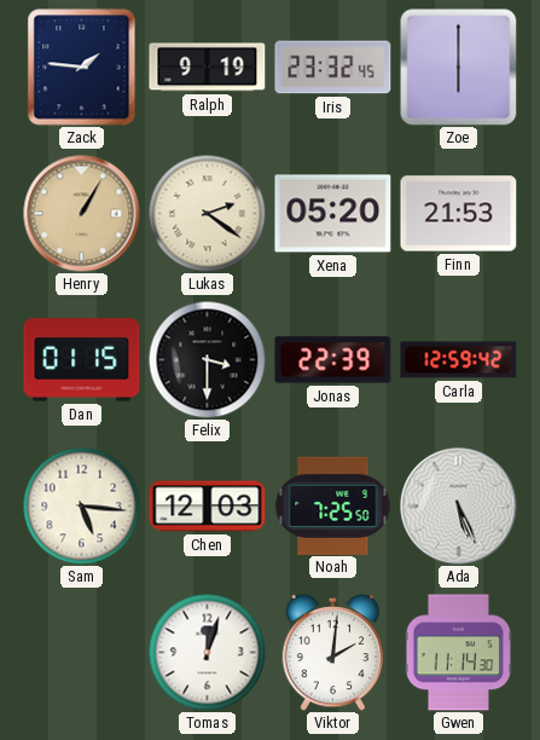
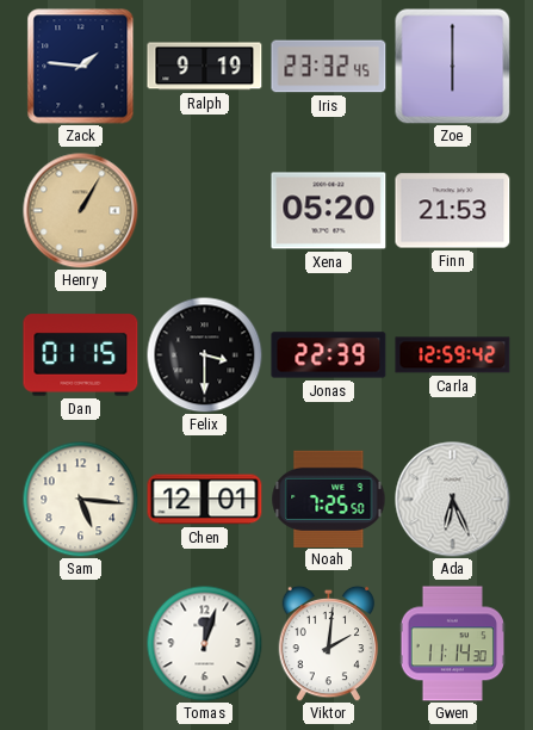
Lukas: 2:21 -> none (207, 213)
Chen: 12:03 -> 12:01 (205, 500)
Ada: 5:26 -> 6:26 (453, 500)
